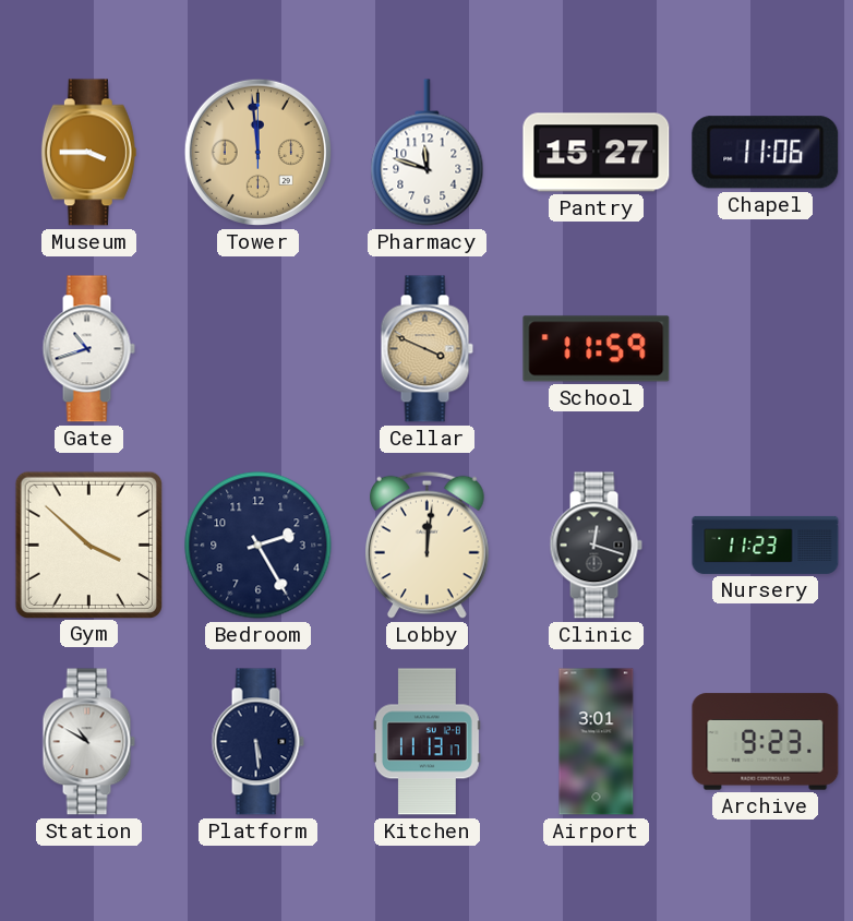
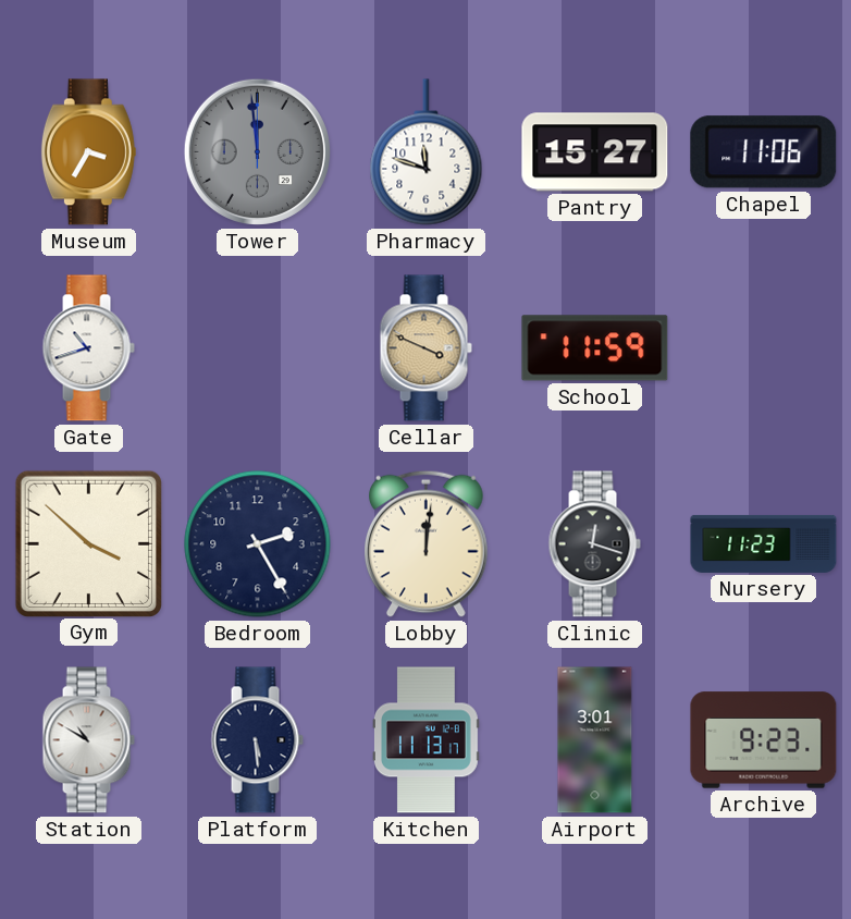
Museum: 3:45 -> 3:35 (88, 152)
Tower dial: champagne -> grey (257, 151)
